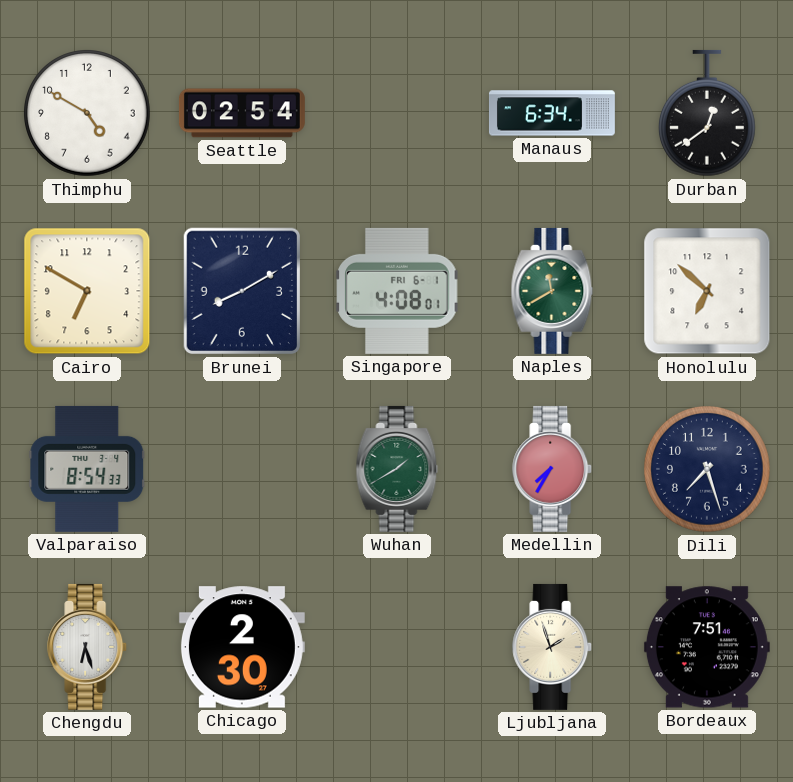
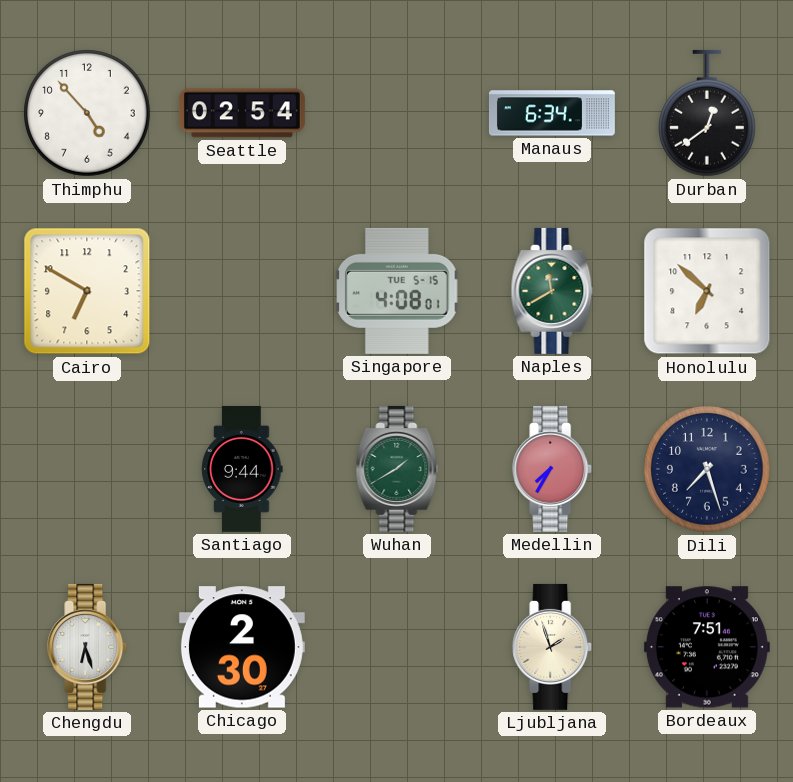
Thimphu: 4:50 -> 4:53 (88, 114)
Brunei: 8:10 -> none (241, 291)
Singapore date: FRI 6-1 -> TUE 5-15 (397, 291)
Valparaiso: 8:54 -> none (87, 469)
Santiago: none -> 9:44 (242, 469)
